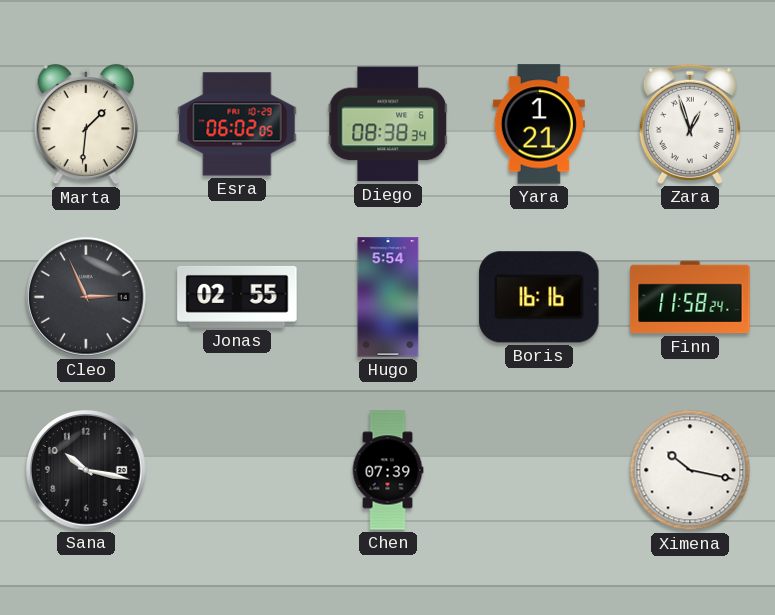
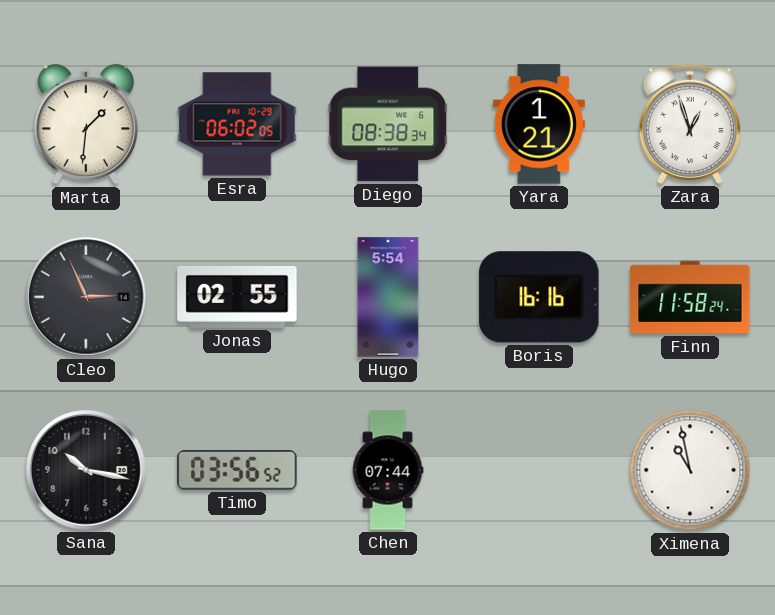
Timo: none -> 03:56 (237, 470)
Chen: 07:39 -> 07:44 (388, 470)
Ximena: 10:17 -> 10:58 (690, 470)
